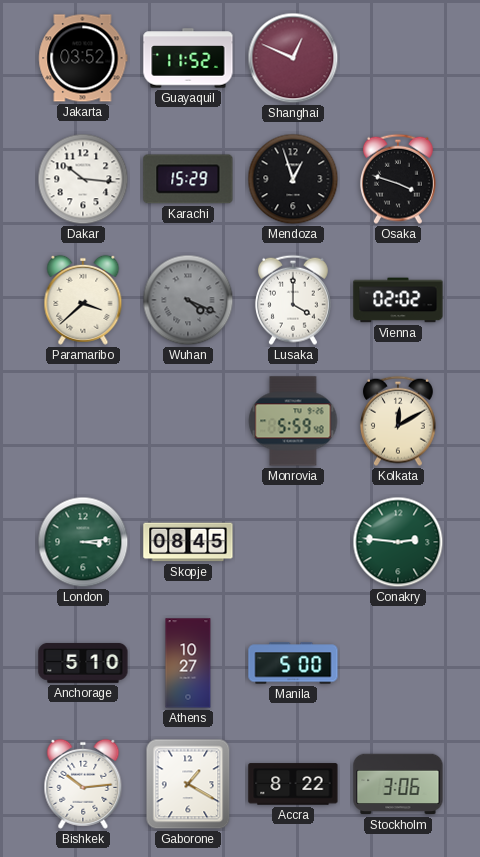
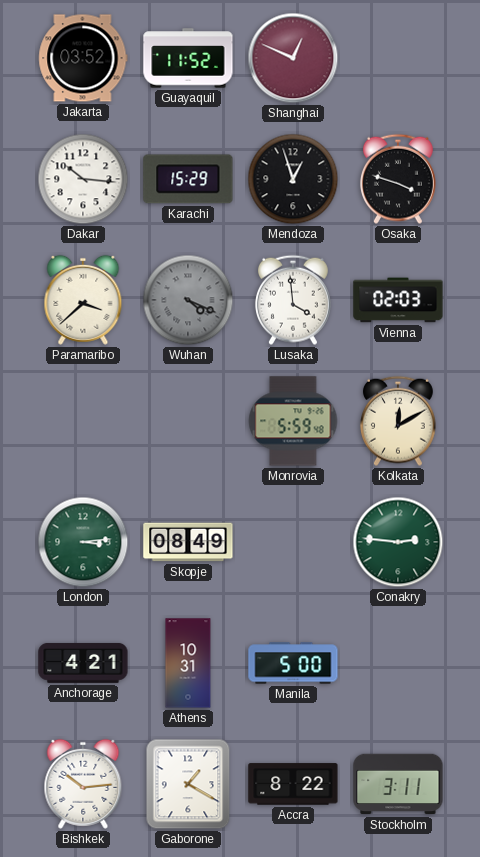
Lusaka: 4:00 -> 3:59 (293, 300)
Vienna: 02:02 -> 02:03 (398, 300)
Skopje: 08:45 -> 08:49 (188, 542)
Anchorage: 5:10 -> 4:21 (83, 663)
Athens: 10:27 -> 10:31 (188, 663)
Stockholm: 3:06 -> 3:11 (398, 784)
